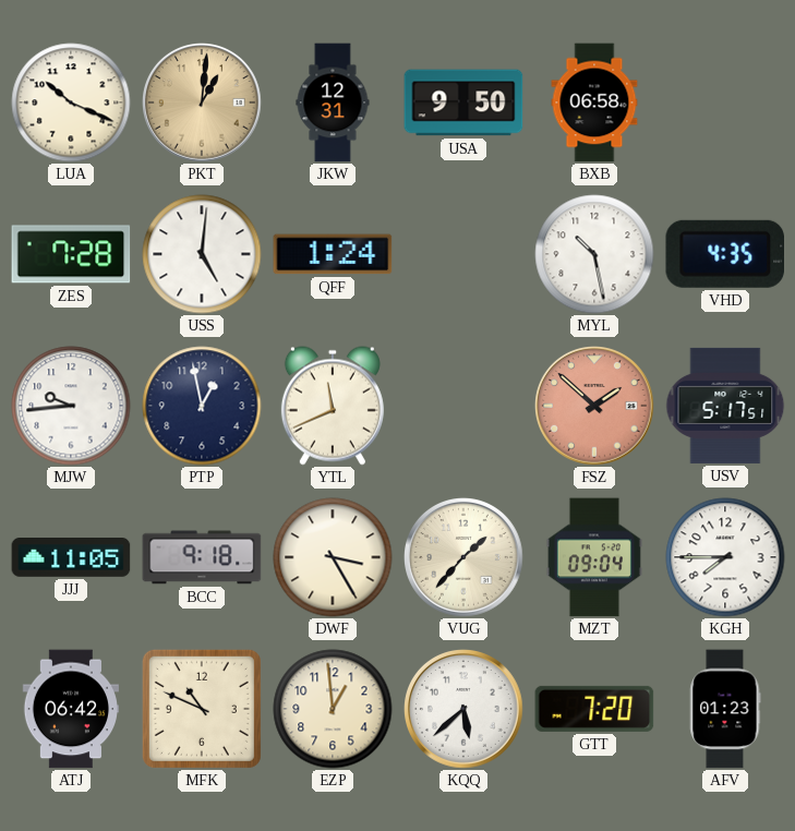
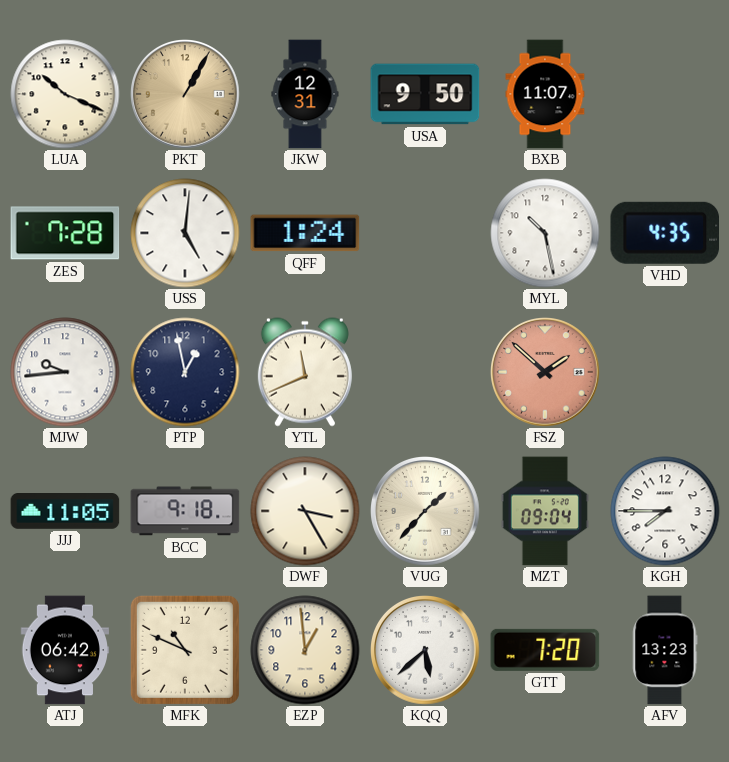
PKT: 1:01 -> 1:05 (185, 94)
BXB: 06:58 -> 11:07 (545, 94)
USV: 5:17 -> none (725, 406)
AFV: 01:23 -> 13:23 (665, 650)
